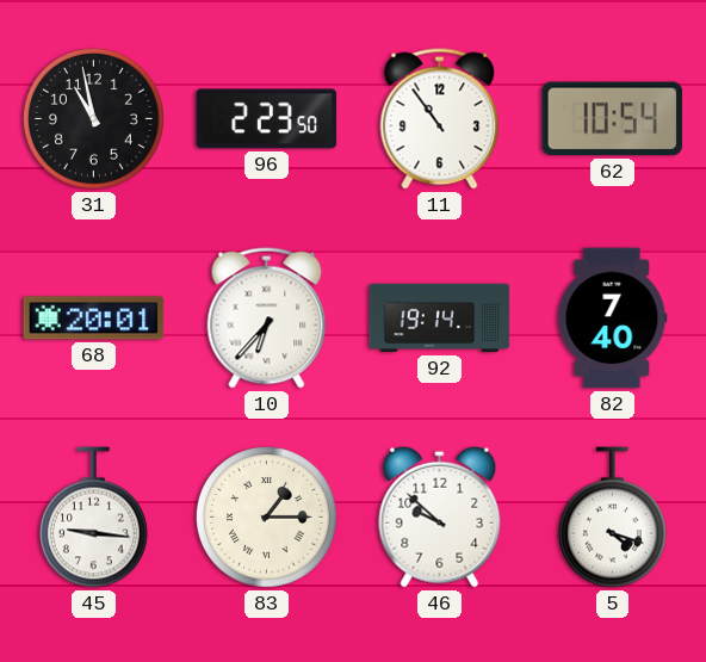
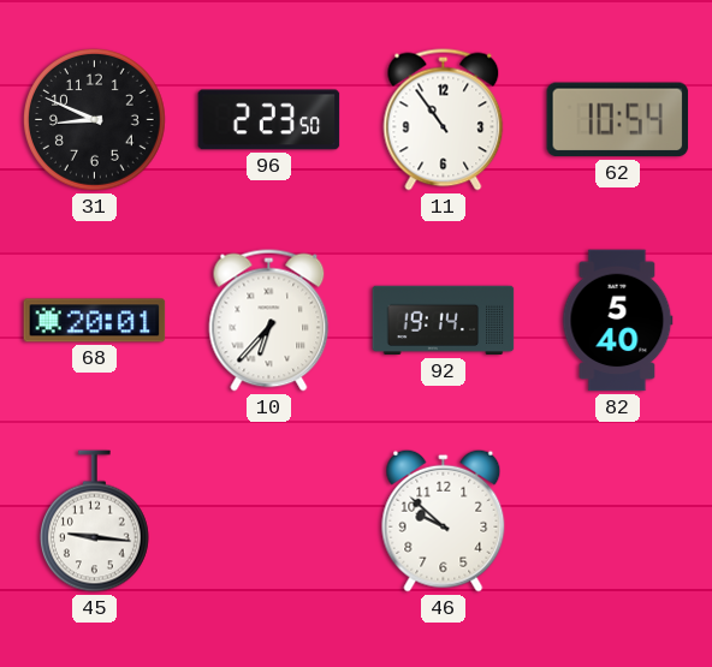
31: 10:58 -> 8:49 (95, 120)
82: 7:40 -> 5:40 (618, 321)
83: 1:15 -> none (267, 518)
5: 4:18 -> none (612, 518)
